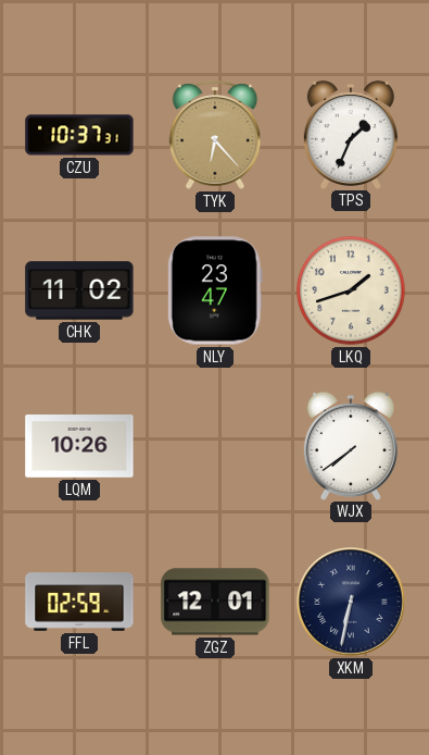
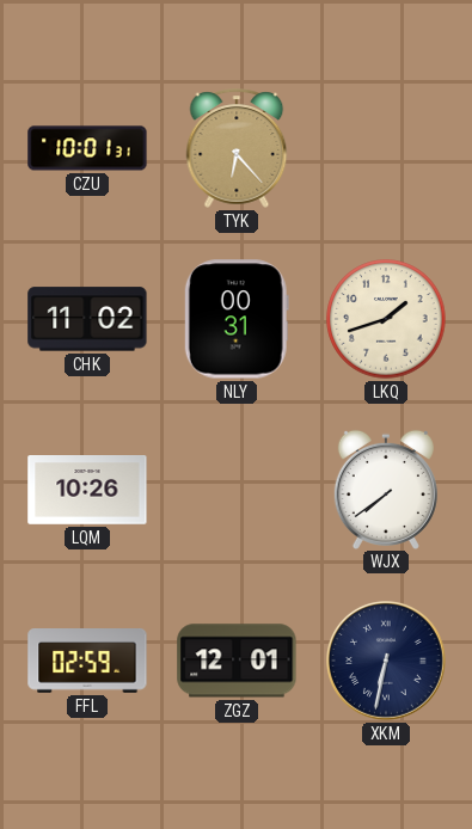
CZU: 10:37 -> 10:01 (87, 148)
TPS: 1:34 -> none (351, 134)
NLY: 23:47 -> 00:31 (237, 319)
